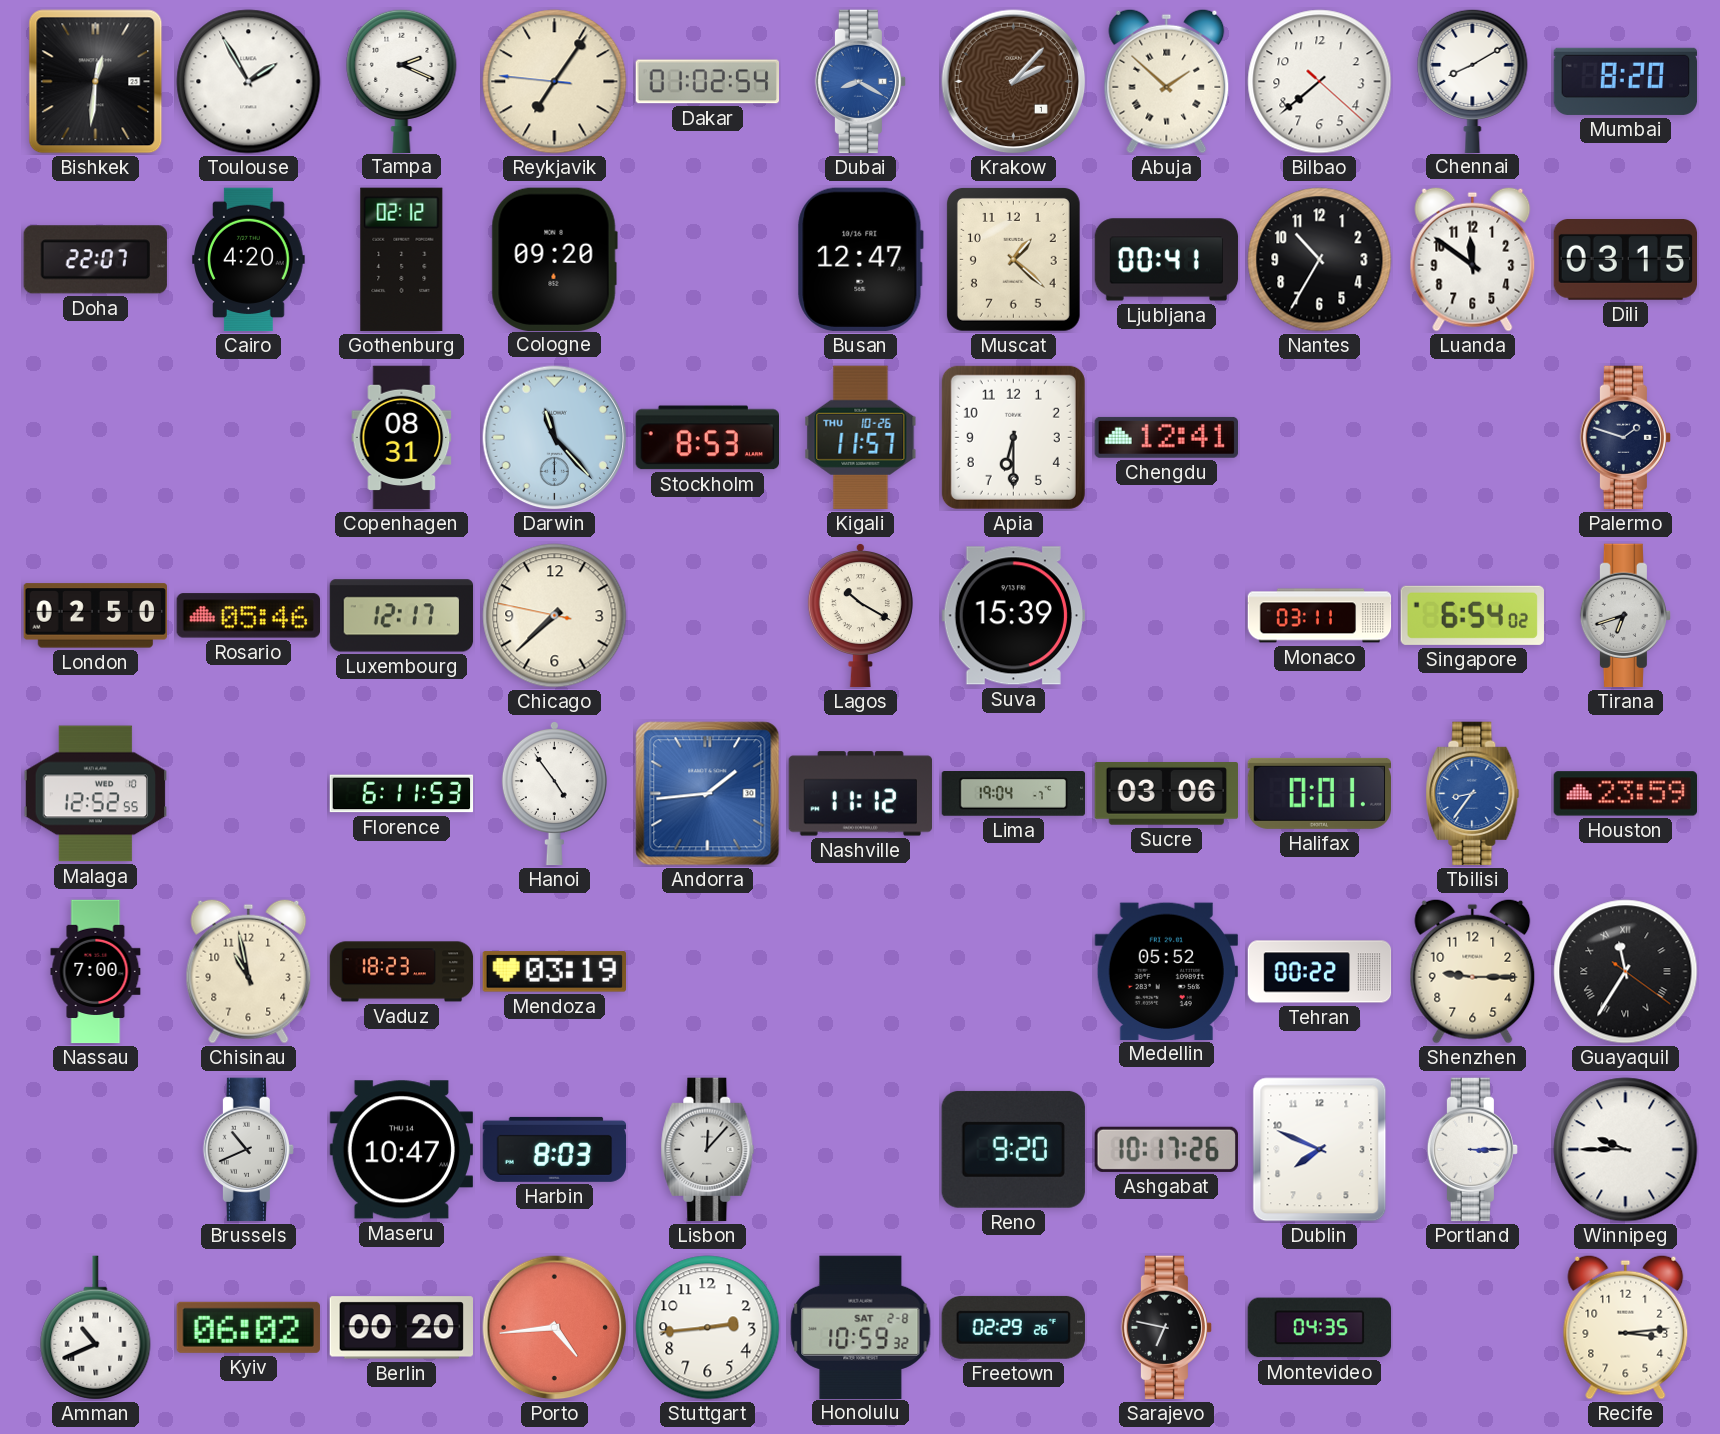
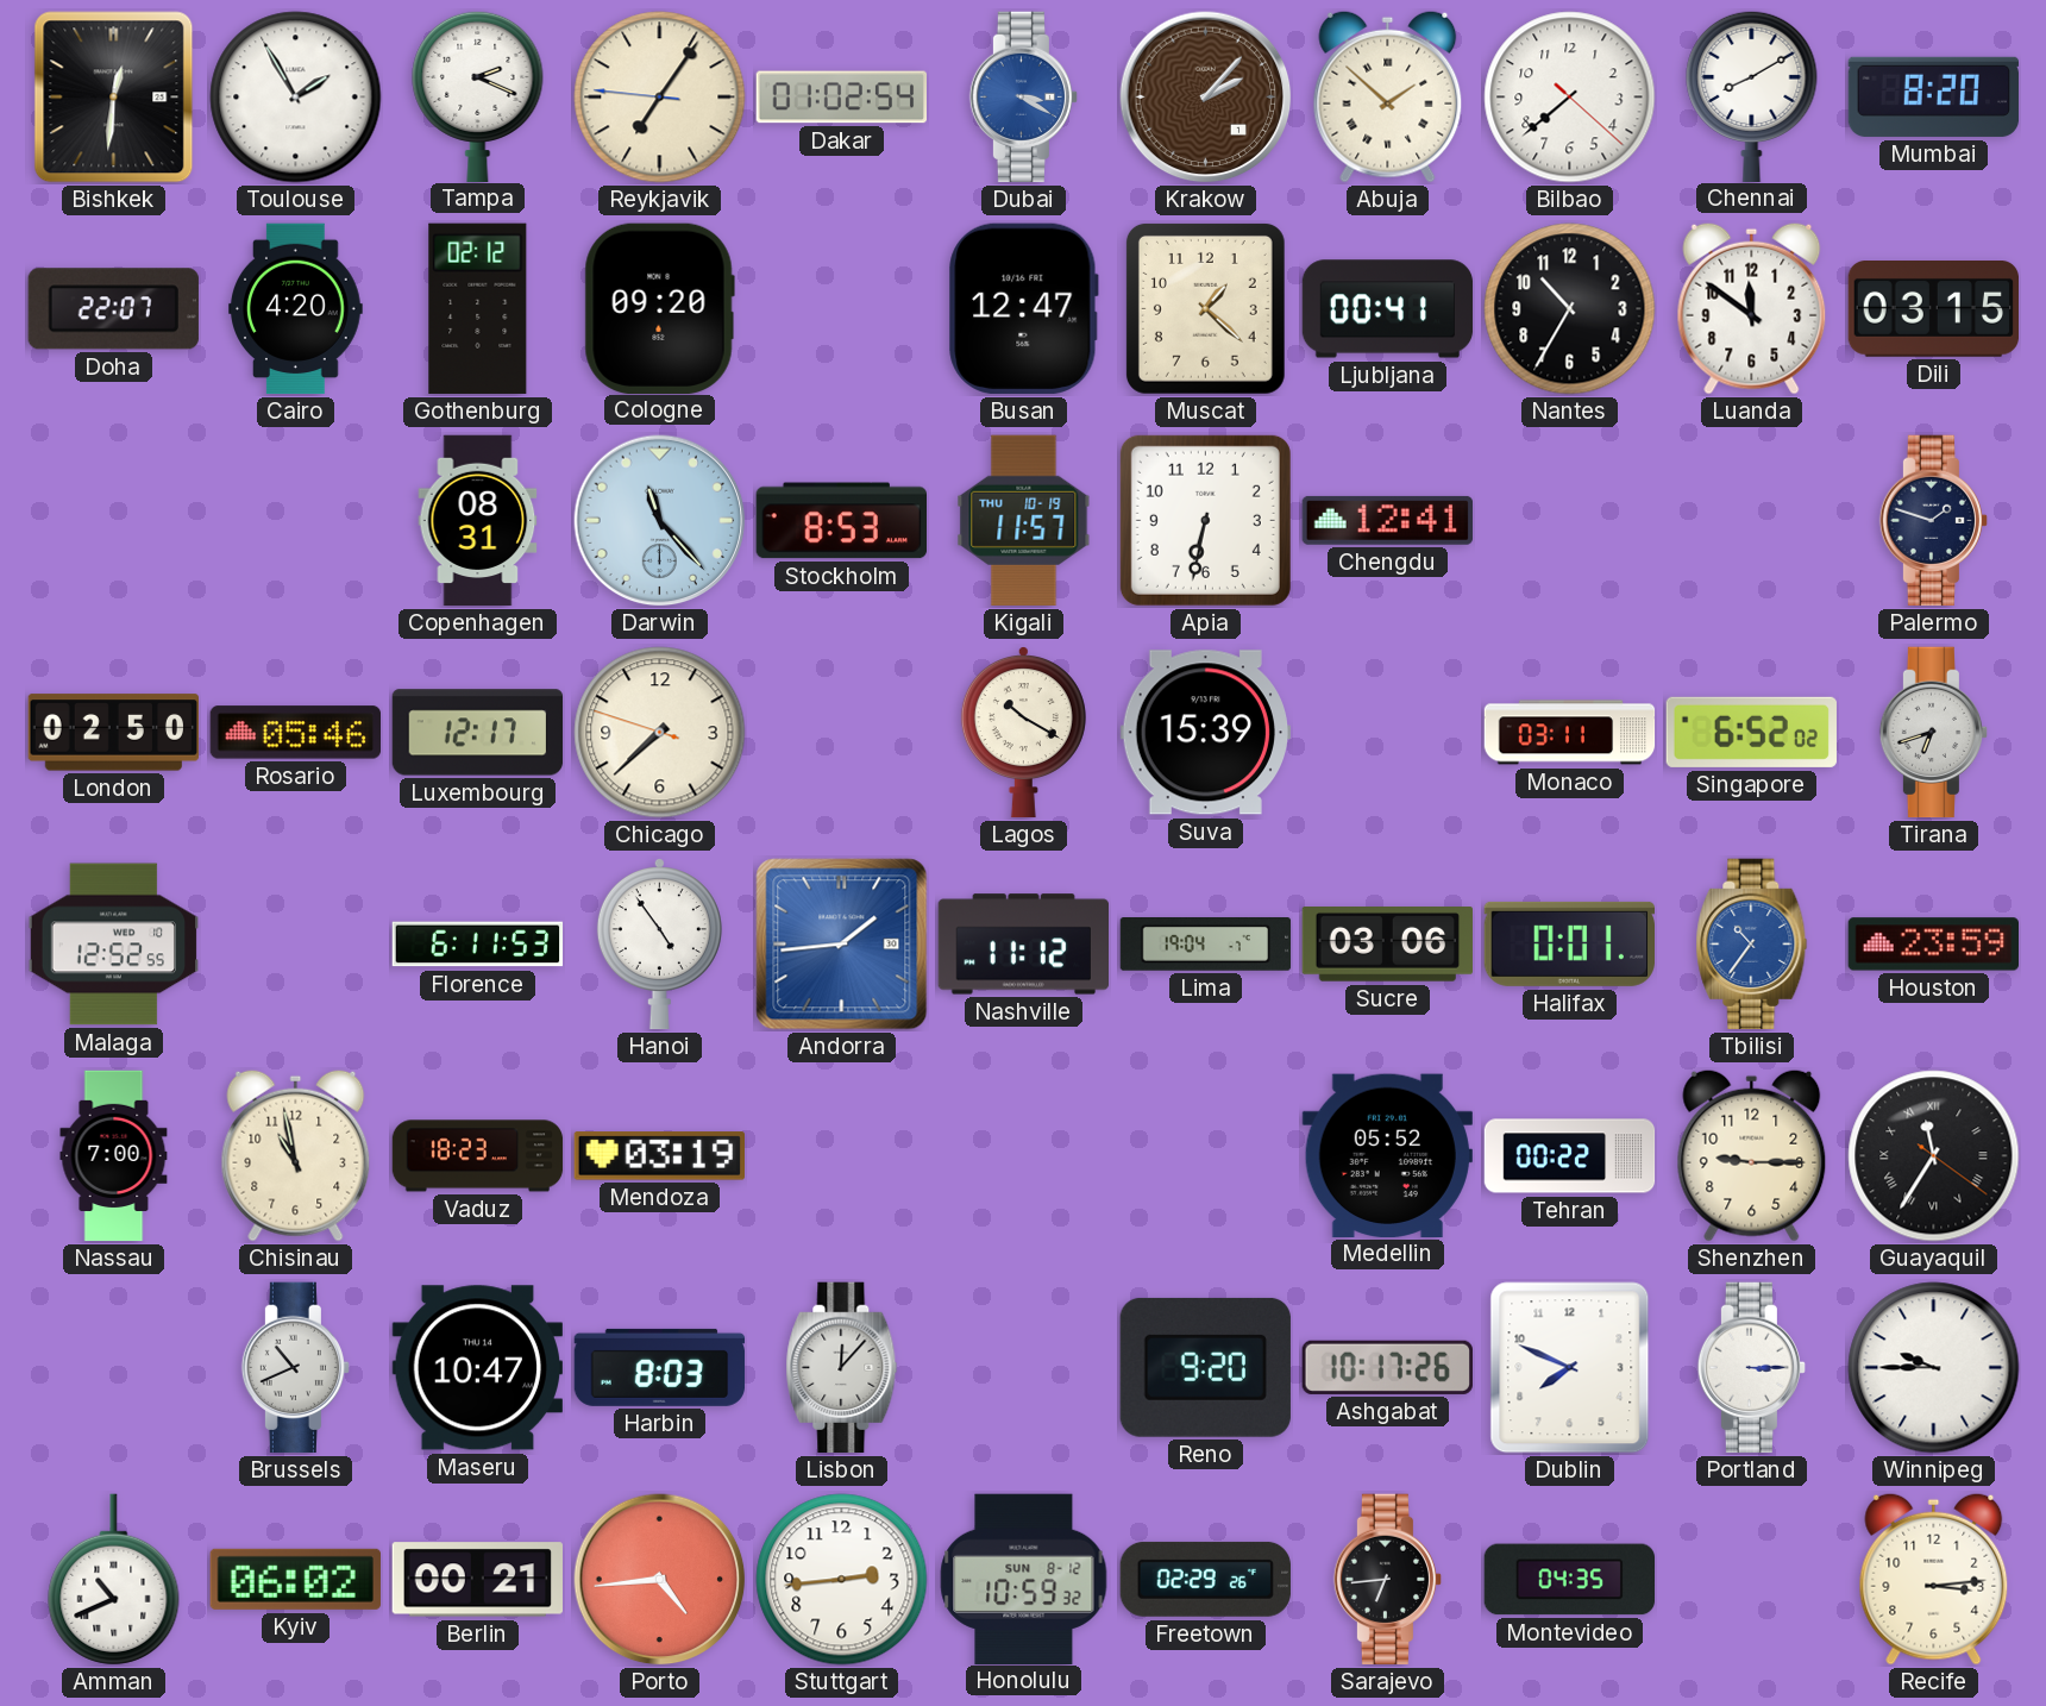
Dubai: 8:20 -> 3:20 (1023, 98)
Kigali date: THU 10-26 -> THU 10-19 (1024, 520)
Apia: 6:30 -> 6:32 (1205, 520)
Chicago: 7:37:47 -> 7:37:48 (660, 733)
Singapore: 6:54 -> 6:52 (1751, 732)
Tbilisi: 8:36 -> 10:36 (1752, 945)
Berlin: 00:20 -> 00:21 (477, 1580)
Honolulu date: SAT 2-8 -> SUN 8-12 (1024, 1579)
Sarajevo: 6:47 -> 6:44 (1387, 1580)
